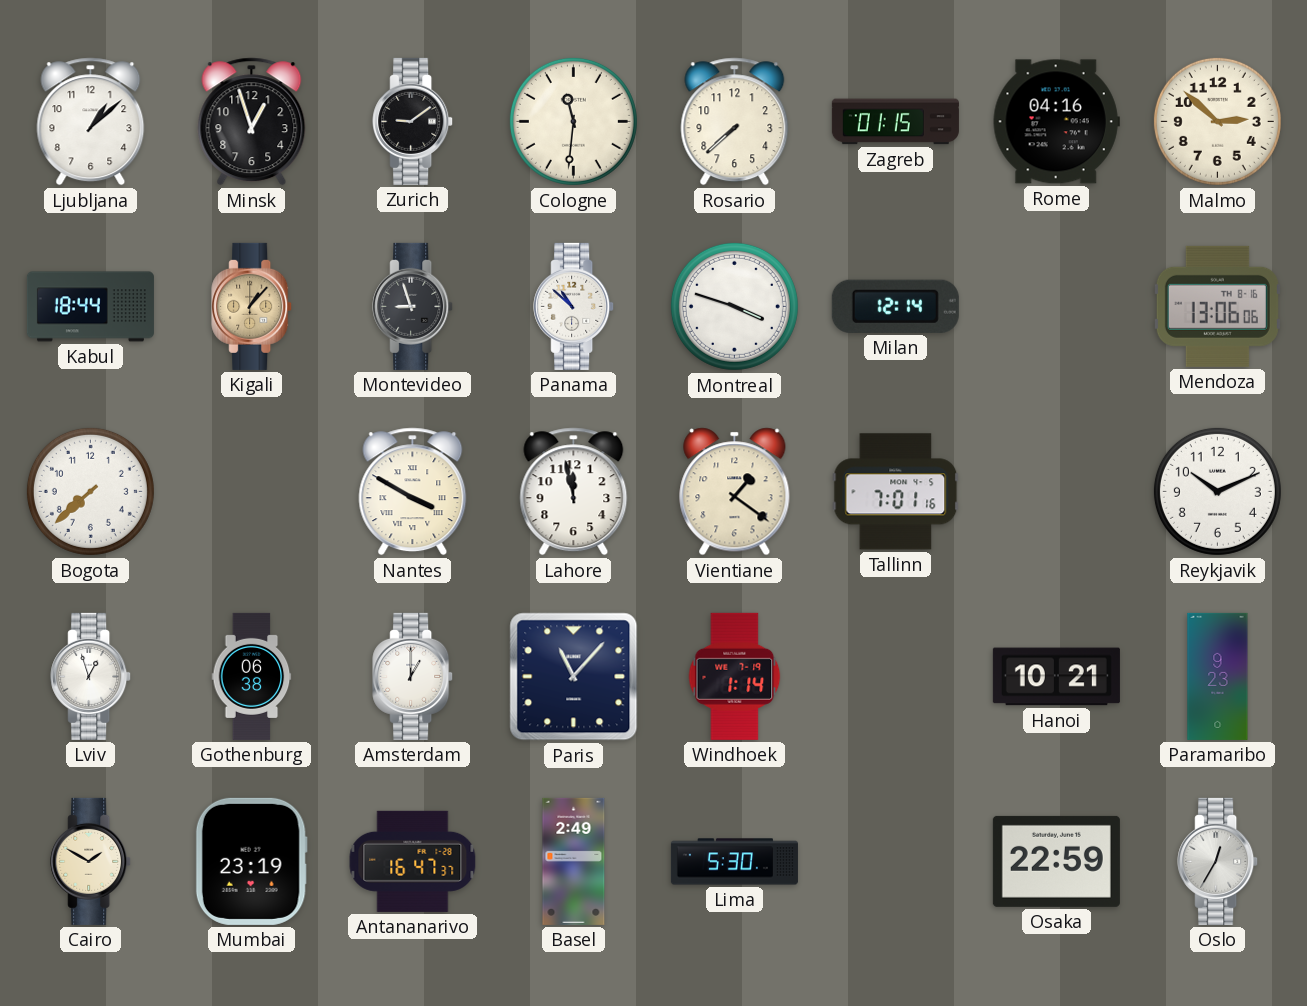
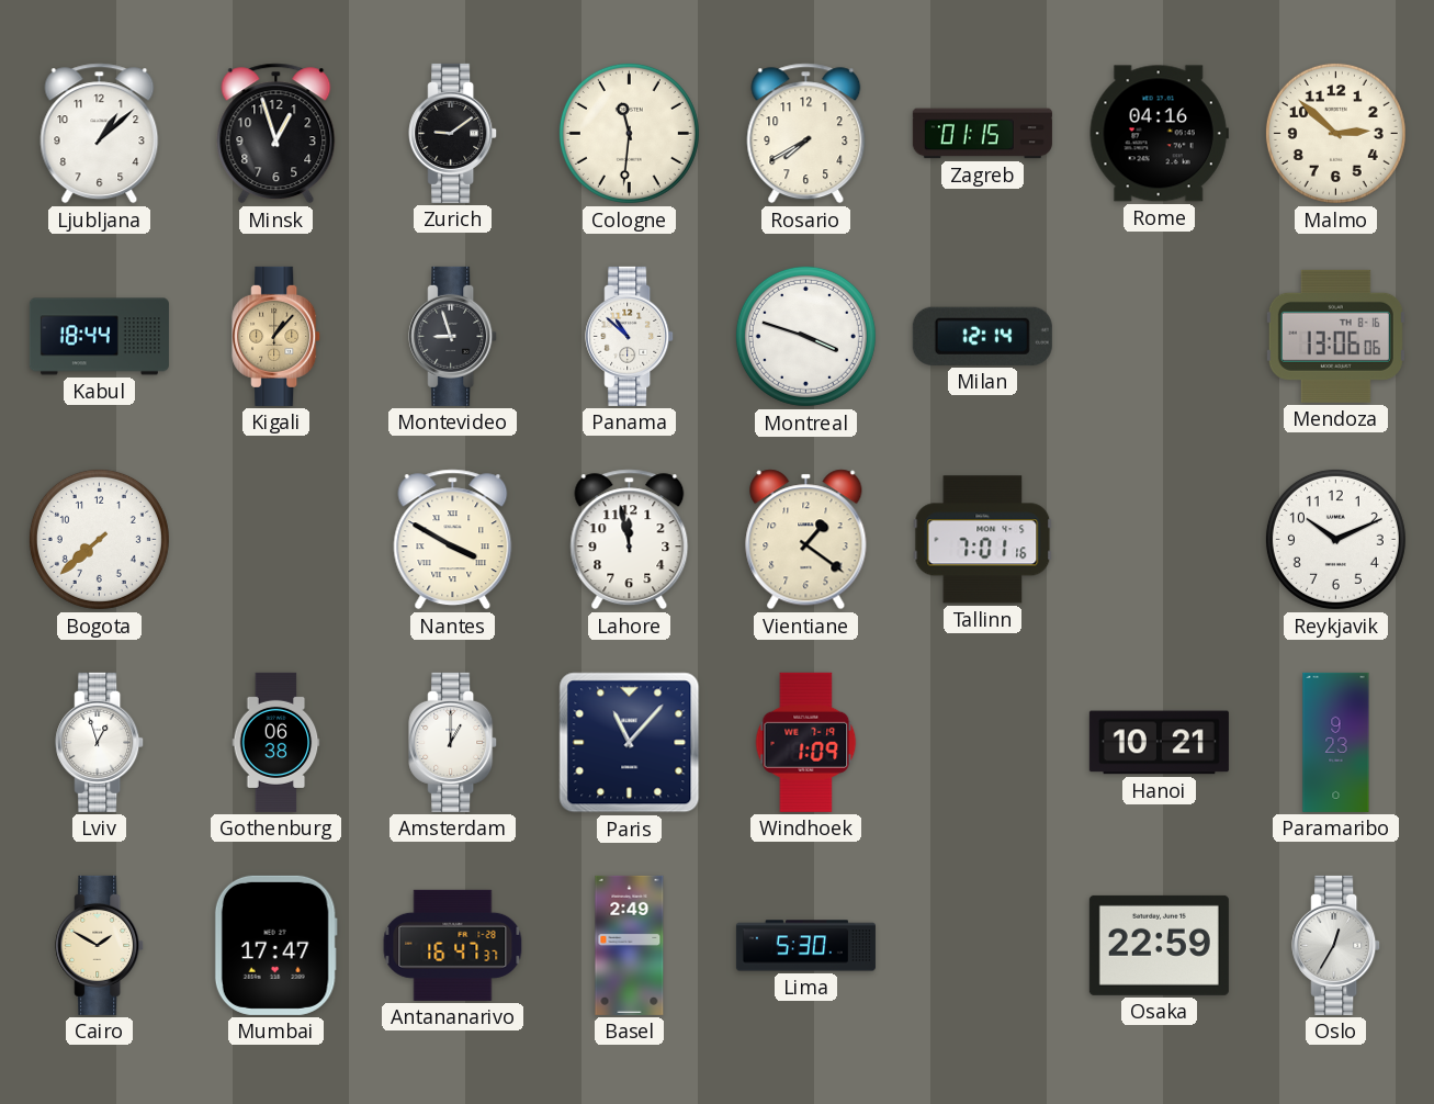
Rosario: 7:38 -> 7:40 (806, 134)
Windhoek: 1:14 -> 1:09 (806, 742)
Mumbai: 23:19 -> 17:47 (275, 945)
